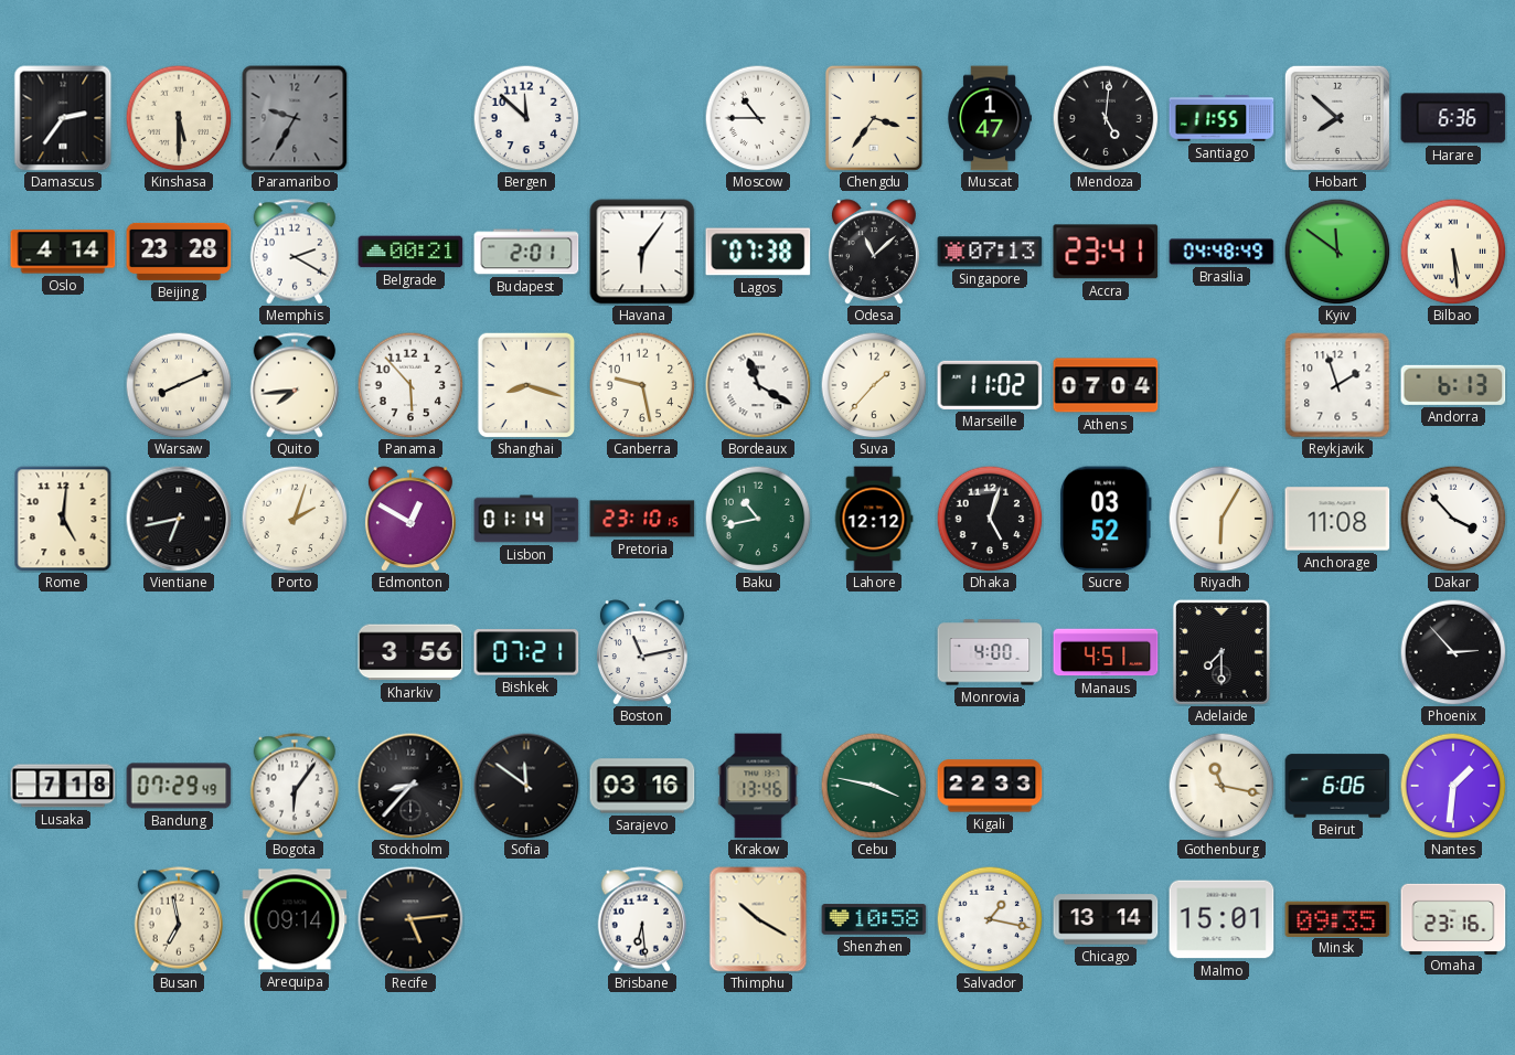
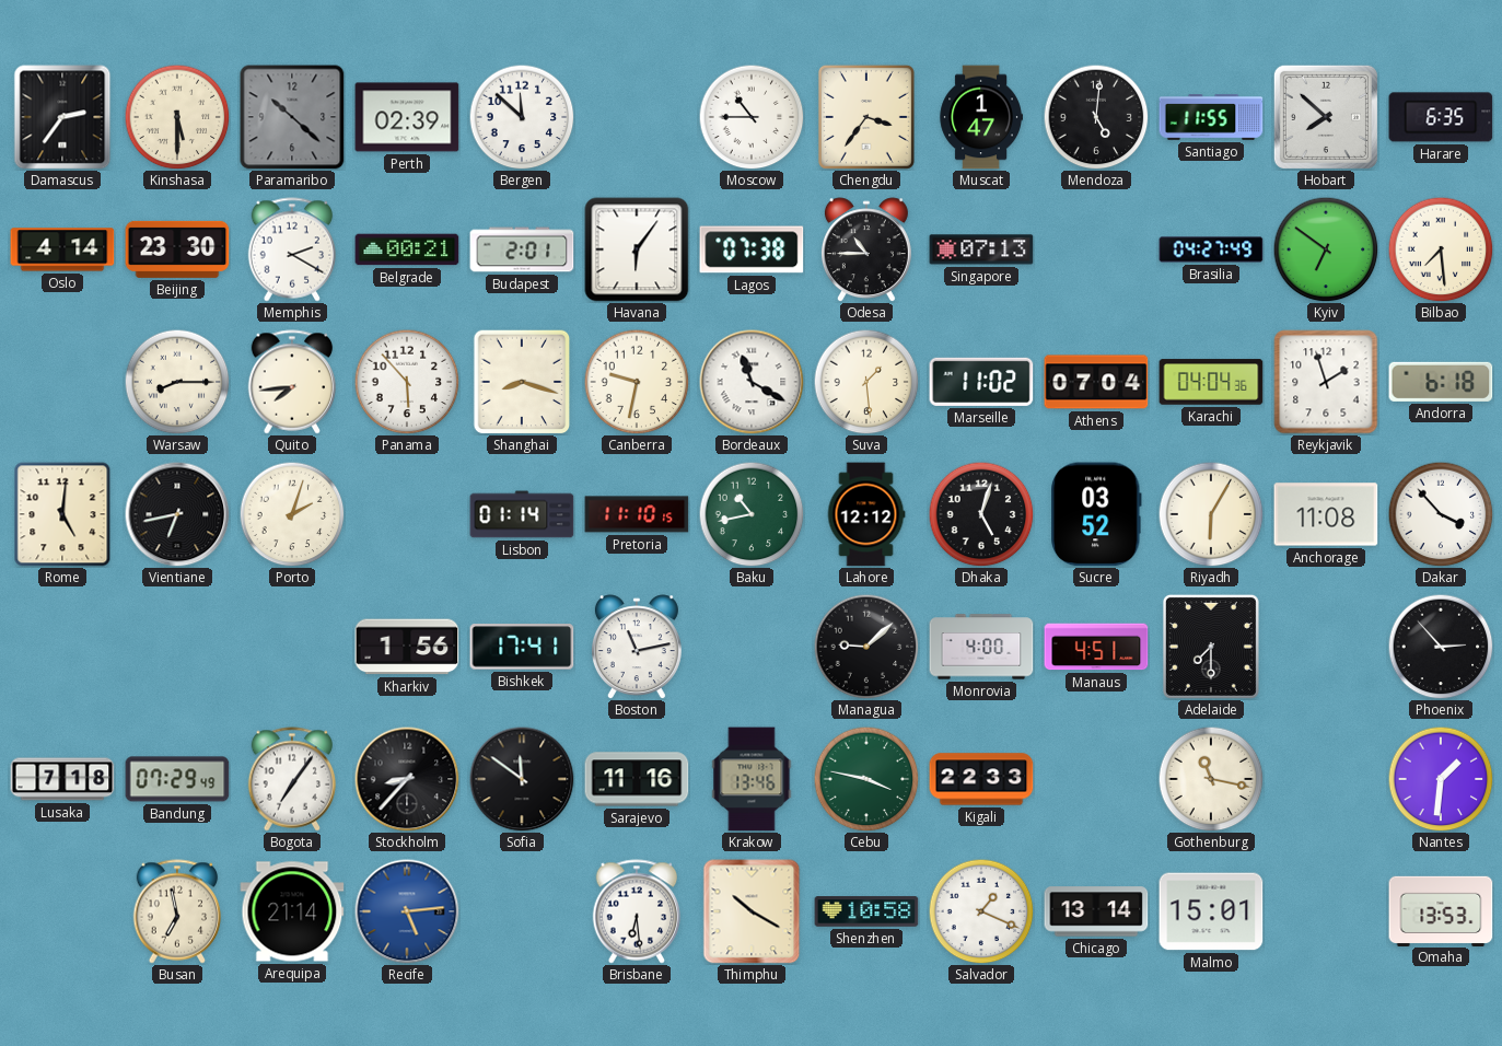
Paramaribo: 9:35 -> 10:22 (292, 117)
Perth: none -> 02:39 (407, 117)
Harare: 6:36 -> 6:35 (1441, 117)
Beijing: 23:28 -> 23:30 (177, 249)
Odesa: 11:08 -> 10:45 (866, 249)
Accra: 23:41 -> none (1106, 252)
Brasilia: 04:48 -> 04:27 (1211, 249)
Kyiv: 11:51 -> 6:51 (1326, 249)
Bilbao: 5:29 -> 7:29 (1441, 249)
Warsaw: 8:11 -> 8:15 (177, 382)
Canberra: 9:28 -> 9:32 (637, 382)
Suva: 1:37 -> 1:29 (866, 382)
Karachi: none -> 04:04 (1211, 382)
Andorra: 6:13 -> 6:18 (1441, 382)
Edmonton: 12:50 -> none (410, 519)
Pretoria: 23:10 -> 11:10 (637, 514)
Kharkiv: 3:56 -> 1:56 (407, 647)
Bishkek: 07:21 -> 17:41 (522, 647)
Managua: none -> 9:08 (866, 647)
Bogota: 6:06 -> 7:06 (292, 779)
Sarajevo: 03:16 -> 11:16 (637, 779)
Beirut: 6:06 -> none (1337, 786)
Arequipa: 09:14 -> 21:14 (292, 911)
Recife dial: black -> blue (407, 911)
Salvador: 1:17 -> 1:19 (981, 911)
Minsk: 09:35 -> none (1337, 918)
Omaha: 23:16 -> 13:53 (1441, 910)
